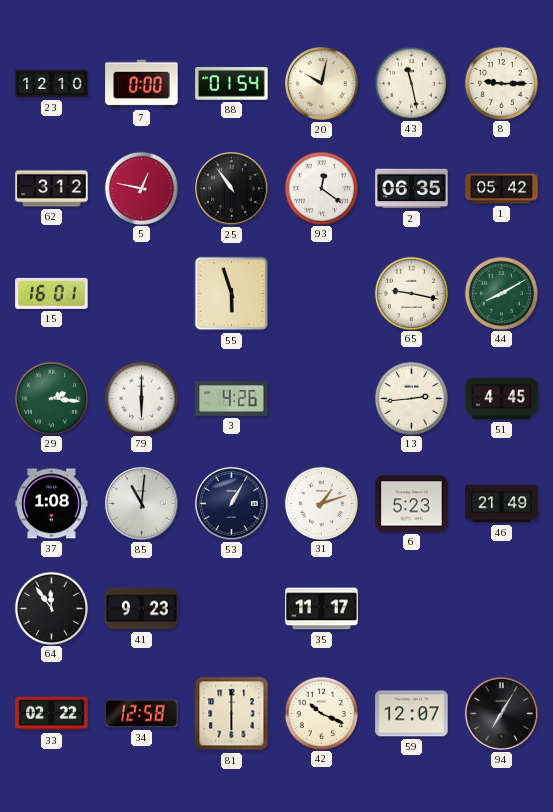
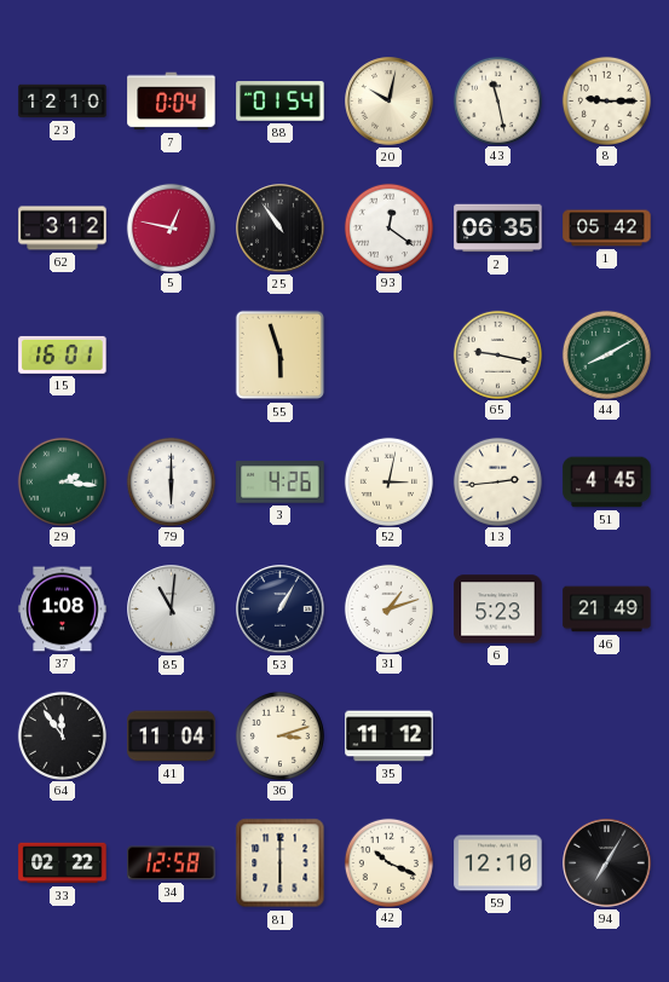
7: 0:00 -> 0:04 (172, 102)
52: none -> 3:02 (388, 481)
41: 9:23 -> 11:04 (172, 736)
36: none -> 3:12 (279, 735)
35: 11:17 -> 11:12 (390, 736)
59: 12:07 -> 12:10 (498, 863)
